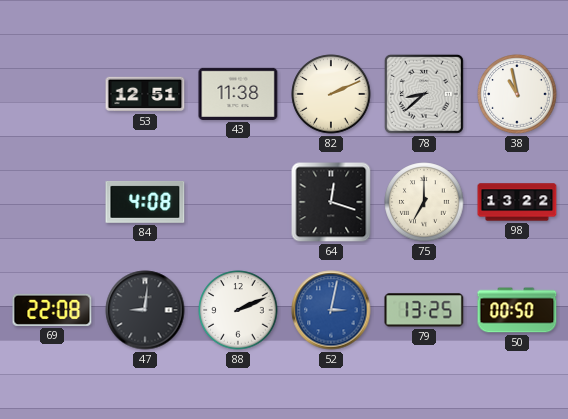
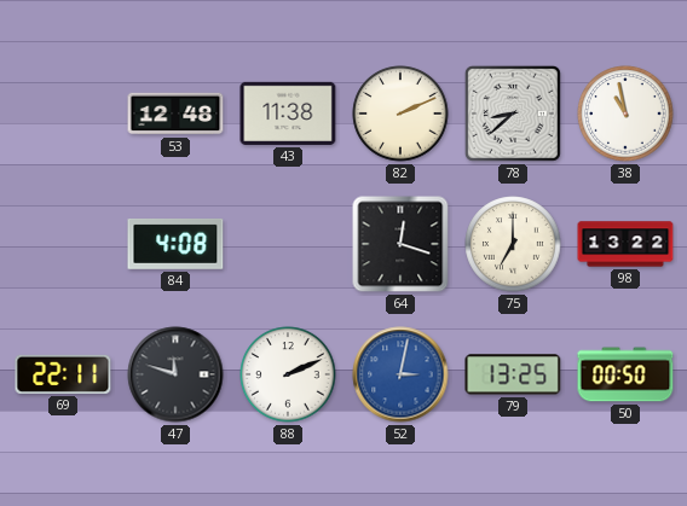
53: 12:51 -> 12:48 (175, 114)
69: 22:08 -> 22:11 (63, 374)
47: 9:01 -> 11:48 (175, 374)
